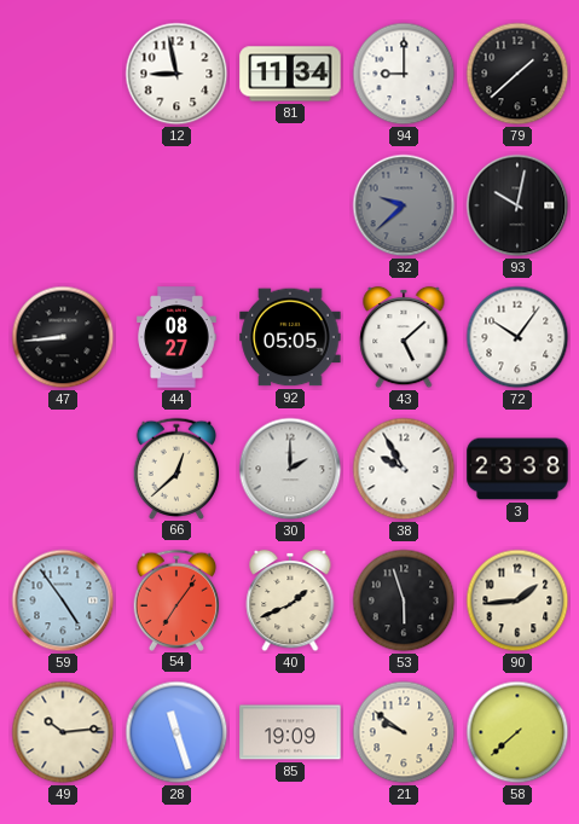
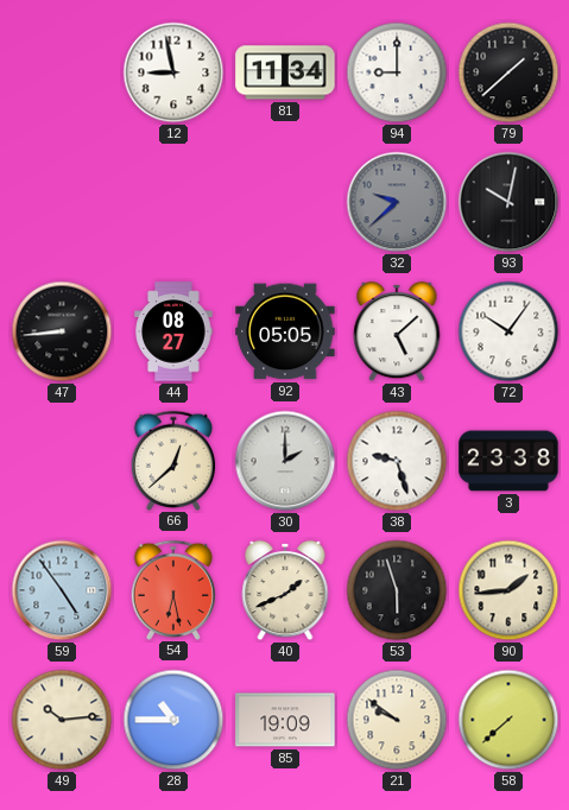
38: 9:55 -> 9:27 (397, 461)
54: 7:06 -> 6:28 (173, 589)
28: 11:27 -> 10:45 (173, 720)
